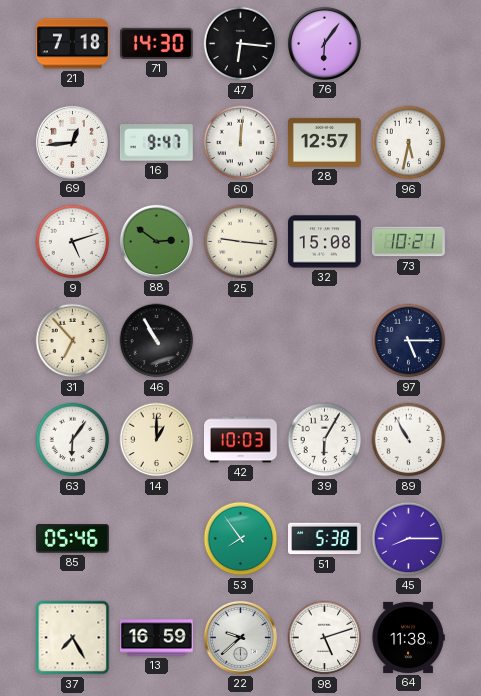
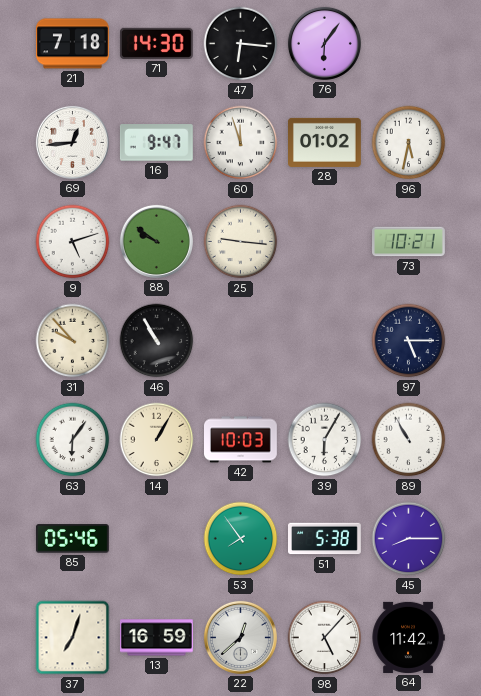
60: 12:01 -> 11:57 (241, 143)
28: 12:57 -> 01:02 (325, 142)
88: 2:51 -> 9:51 (156, 241)
32: 15:08 -> none (325, 242)
31: 6:53 -> 9:53 (73, 341)
14: 1:00 -> 1:05 (157, 440)
37: 7:25 -> 7:03 (73, 638)
22: 9:38 -> 12:38 (240, 637)
98: 5:12 -> 5:07 (325, 638)
64: 11:38 -> 11:42 (408, 637)
